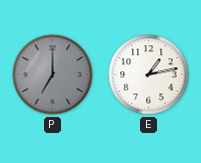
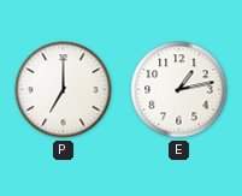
P dial: grey -> white (64, 90)
